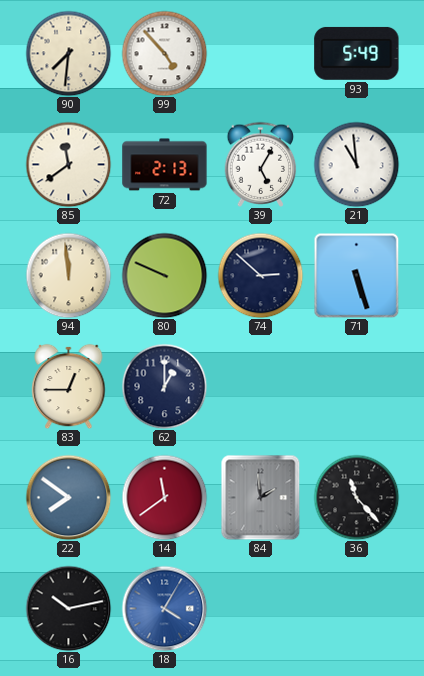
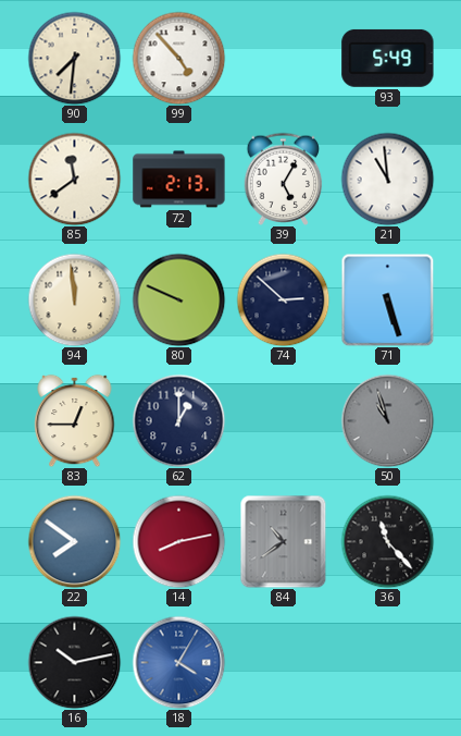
50: none -> 10:57 (387, 420)
14: 11:39 -> 8:13 (178, 541)
84: 1:59 -> 10:39 (284, 541)
